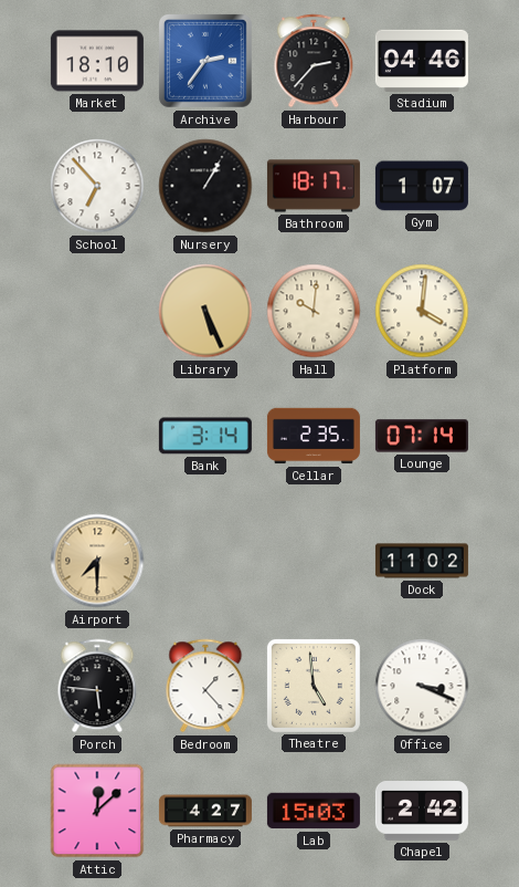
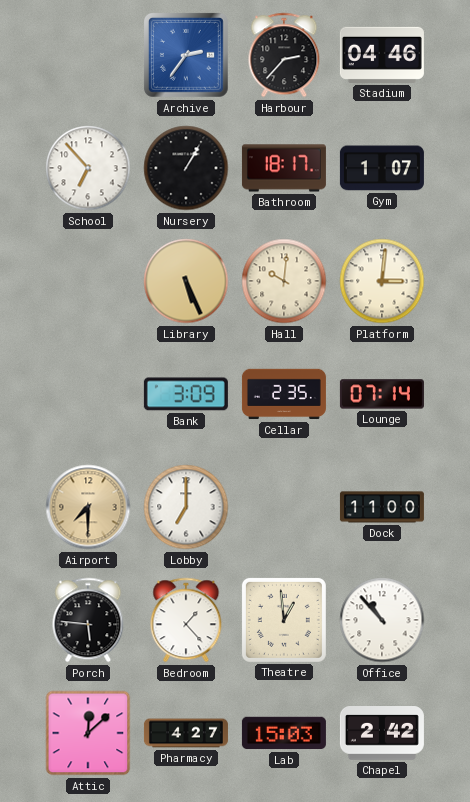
Market: 18:10 -> none (97, 61)
Platform: 4:01 -> 3:01 (382, 281)
Bank: 3:14 -> 3:09 (186, 394)
Lobby: none -> 7:00 (186, 507)
Dock: 11:02 -> 11:00 (382, 507)
Theatre: 4:59 -> 12:59 (284, 620)
Office: 3:19 -> 10:53 (382, 620)
